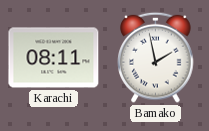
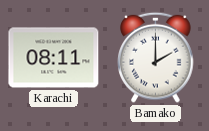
Bamako: 1:58 -> 2:00 (156, 57)
